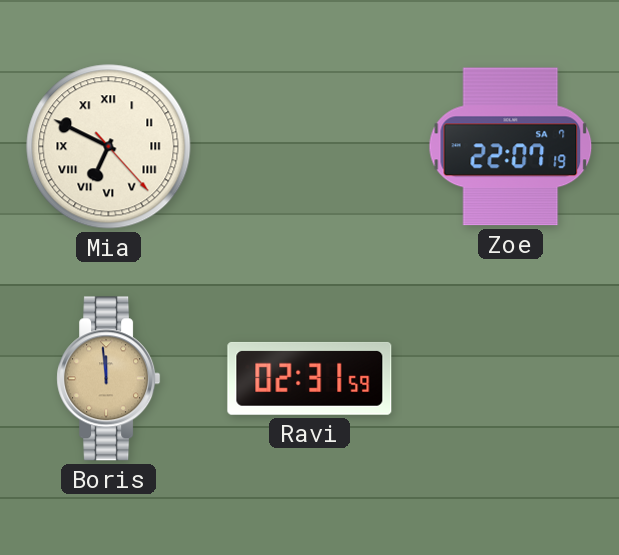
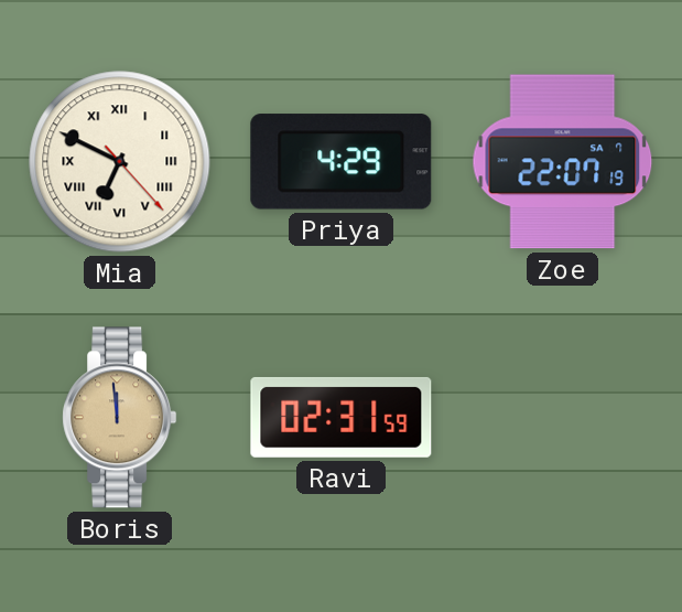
Priya: none -> 4:29 (342, 162)
